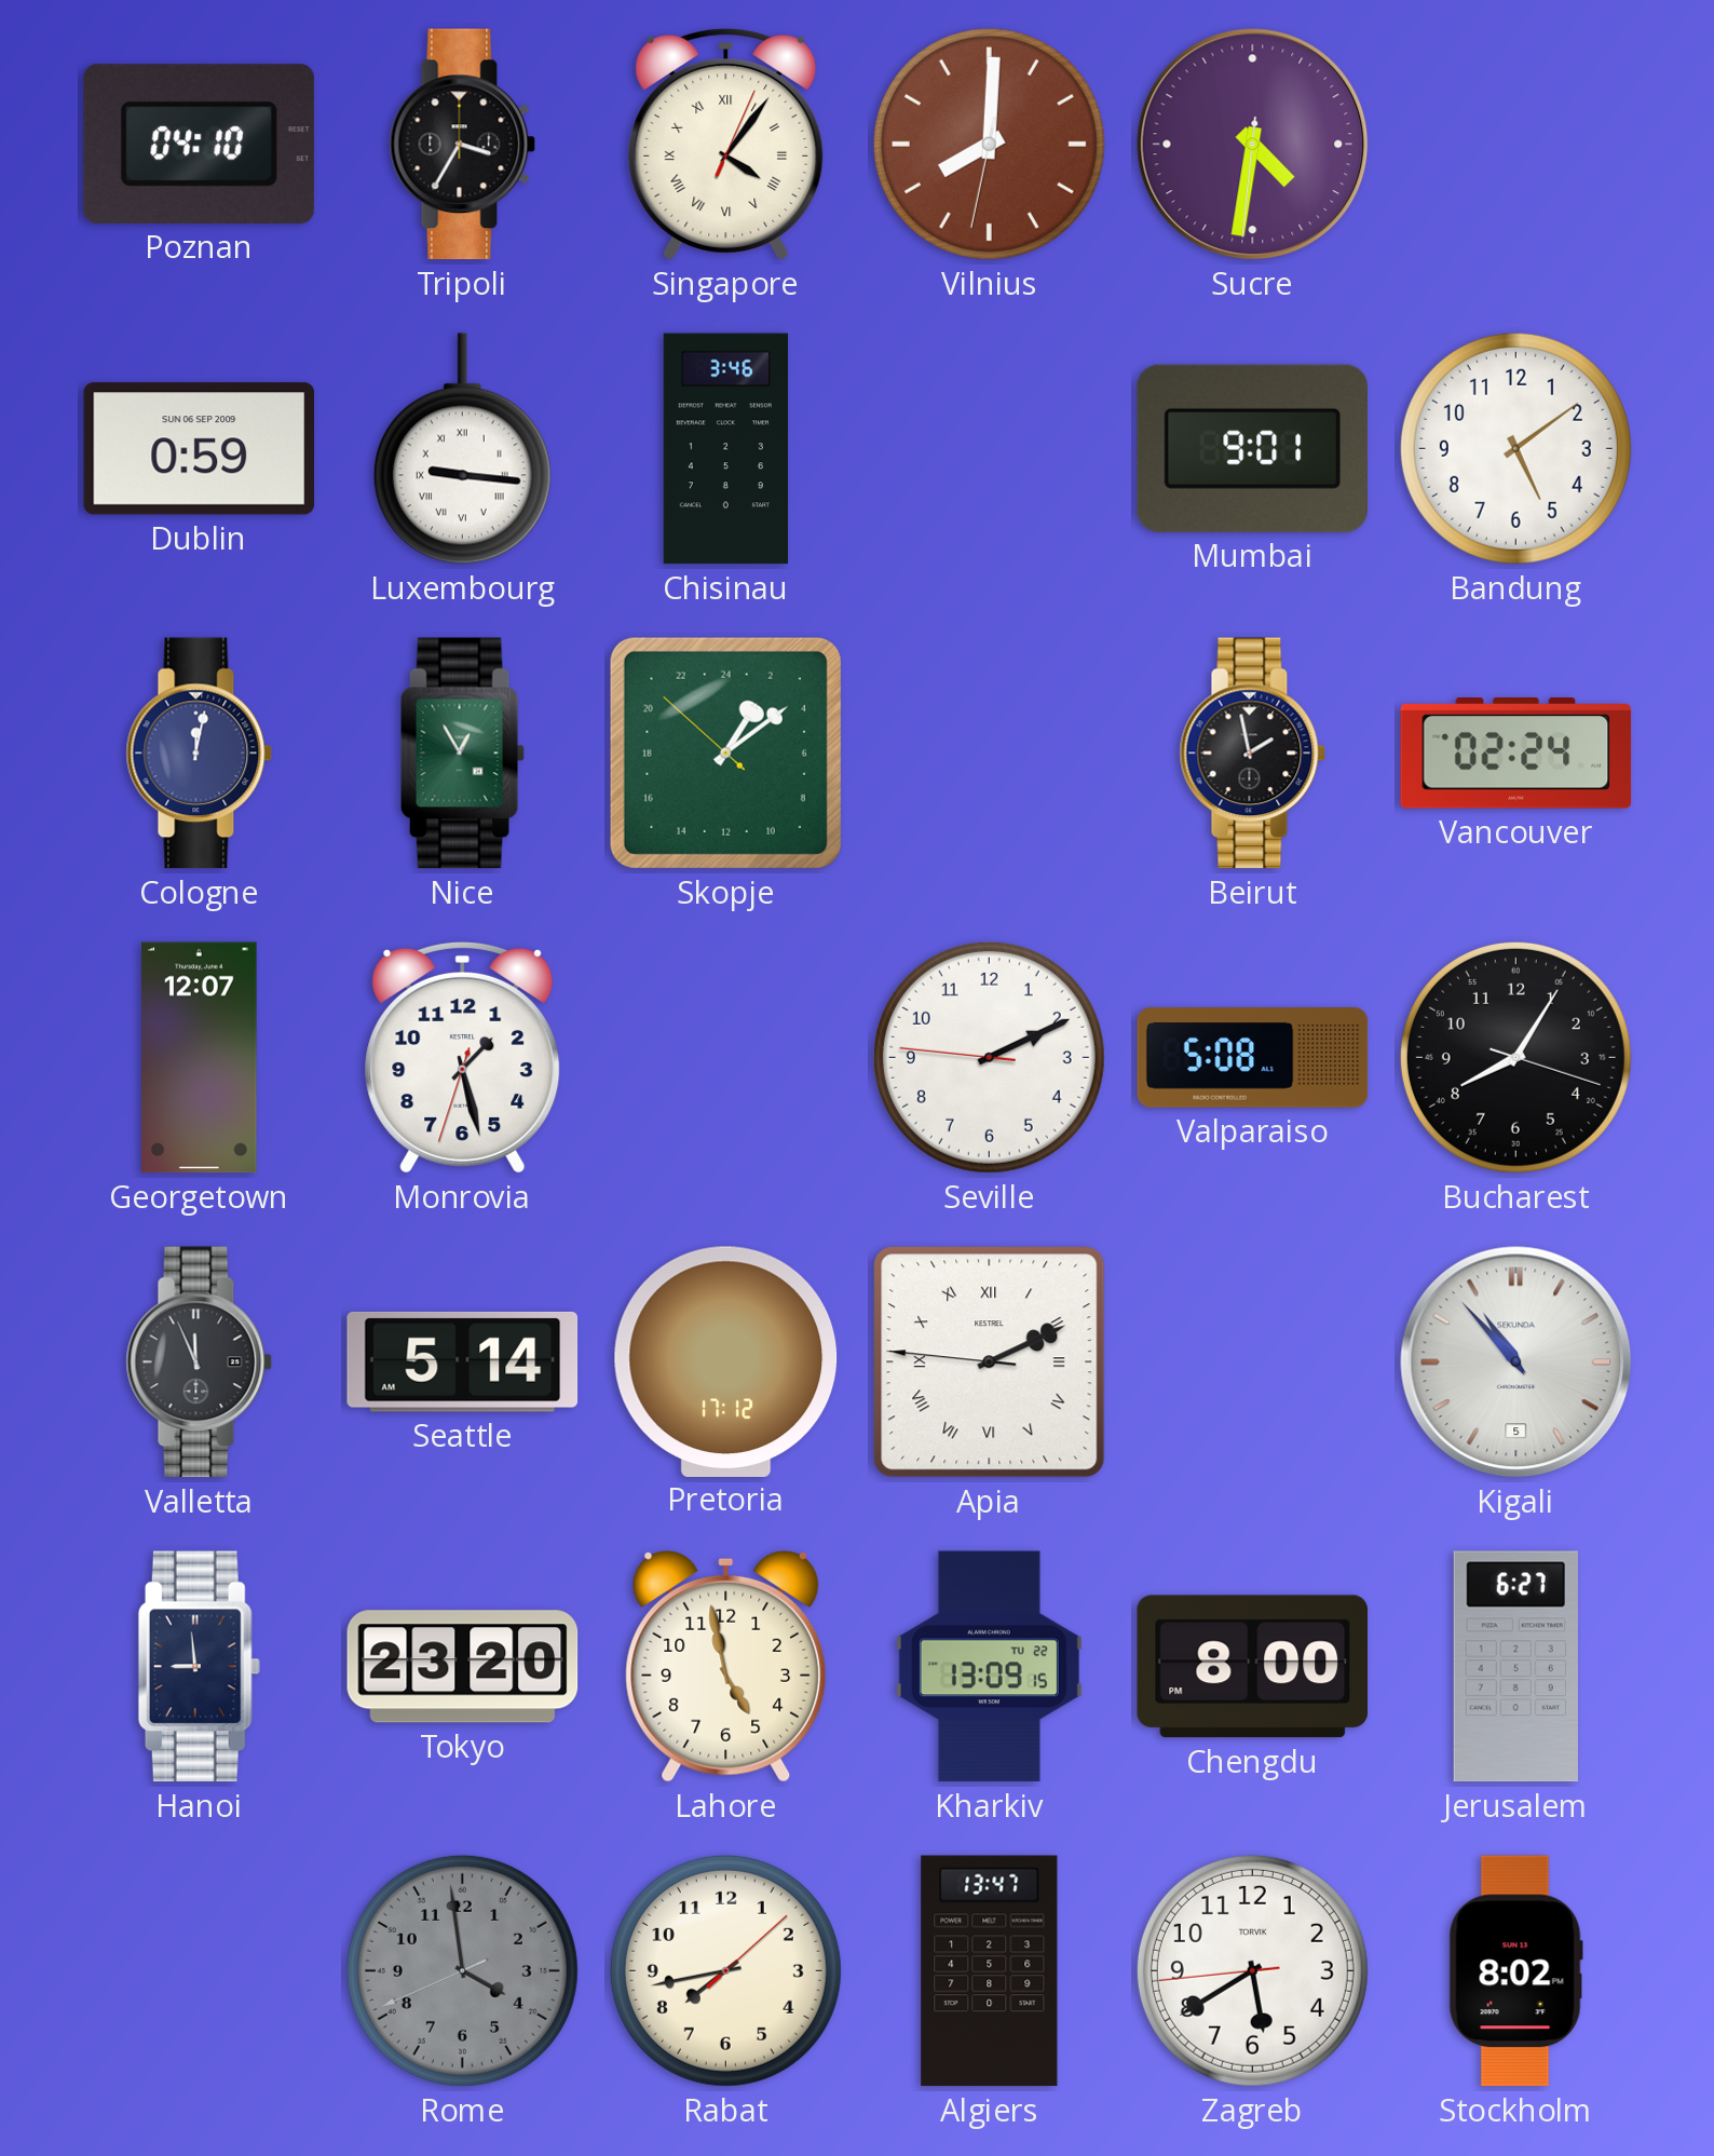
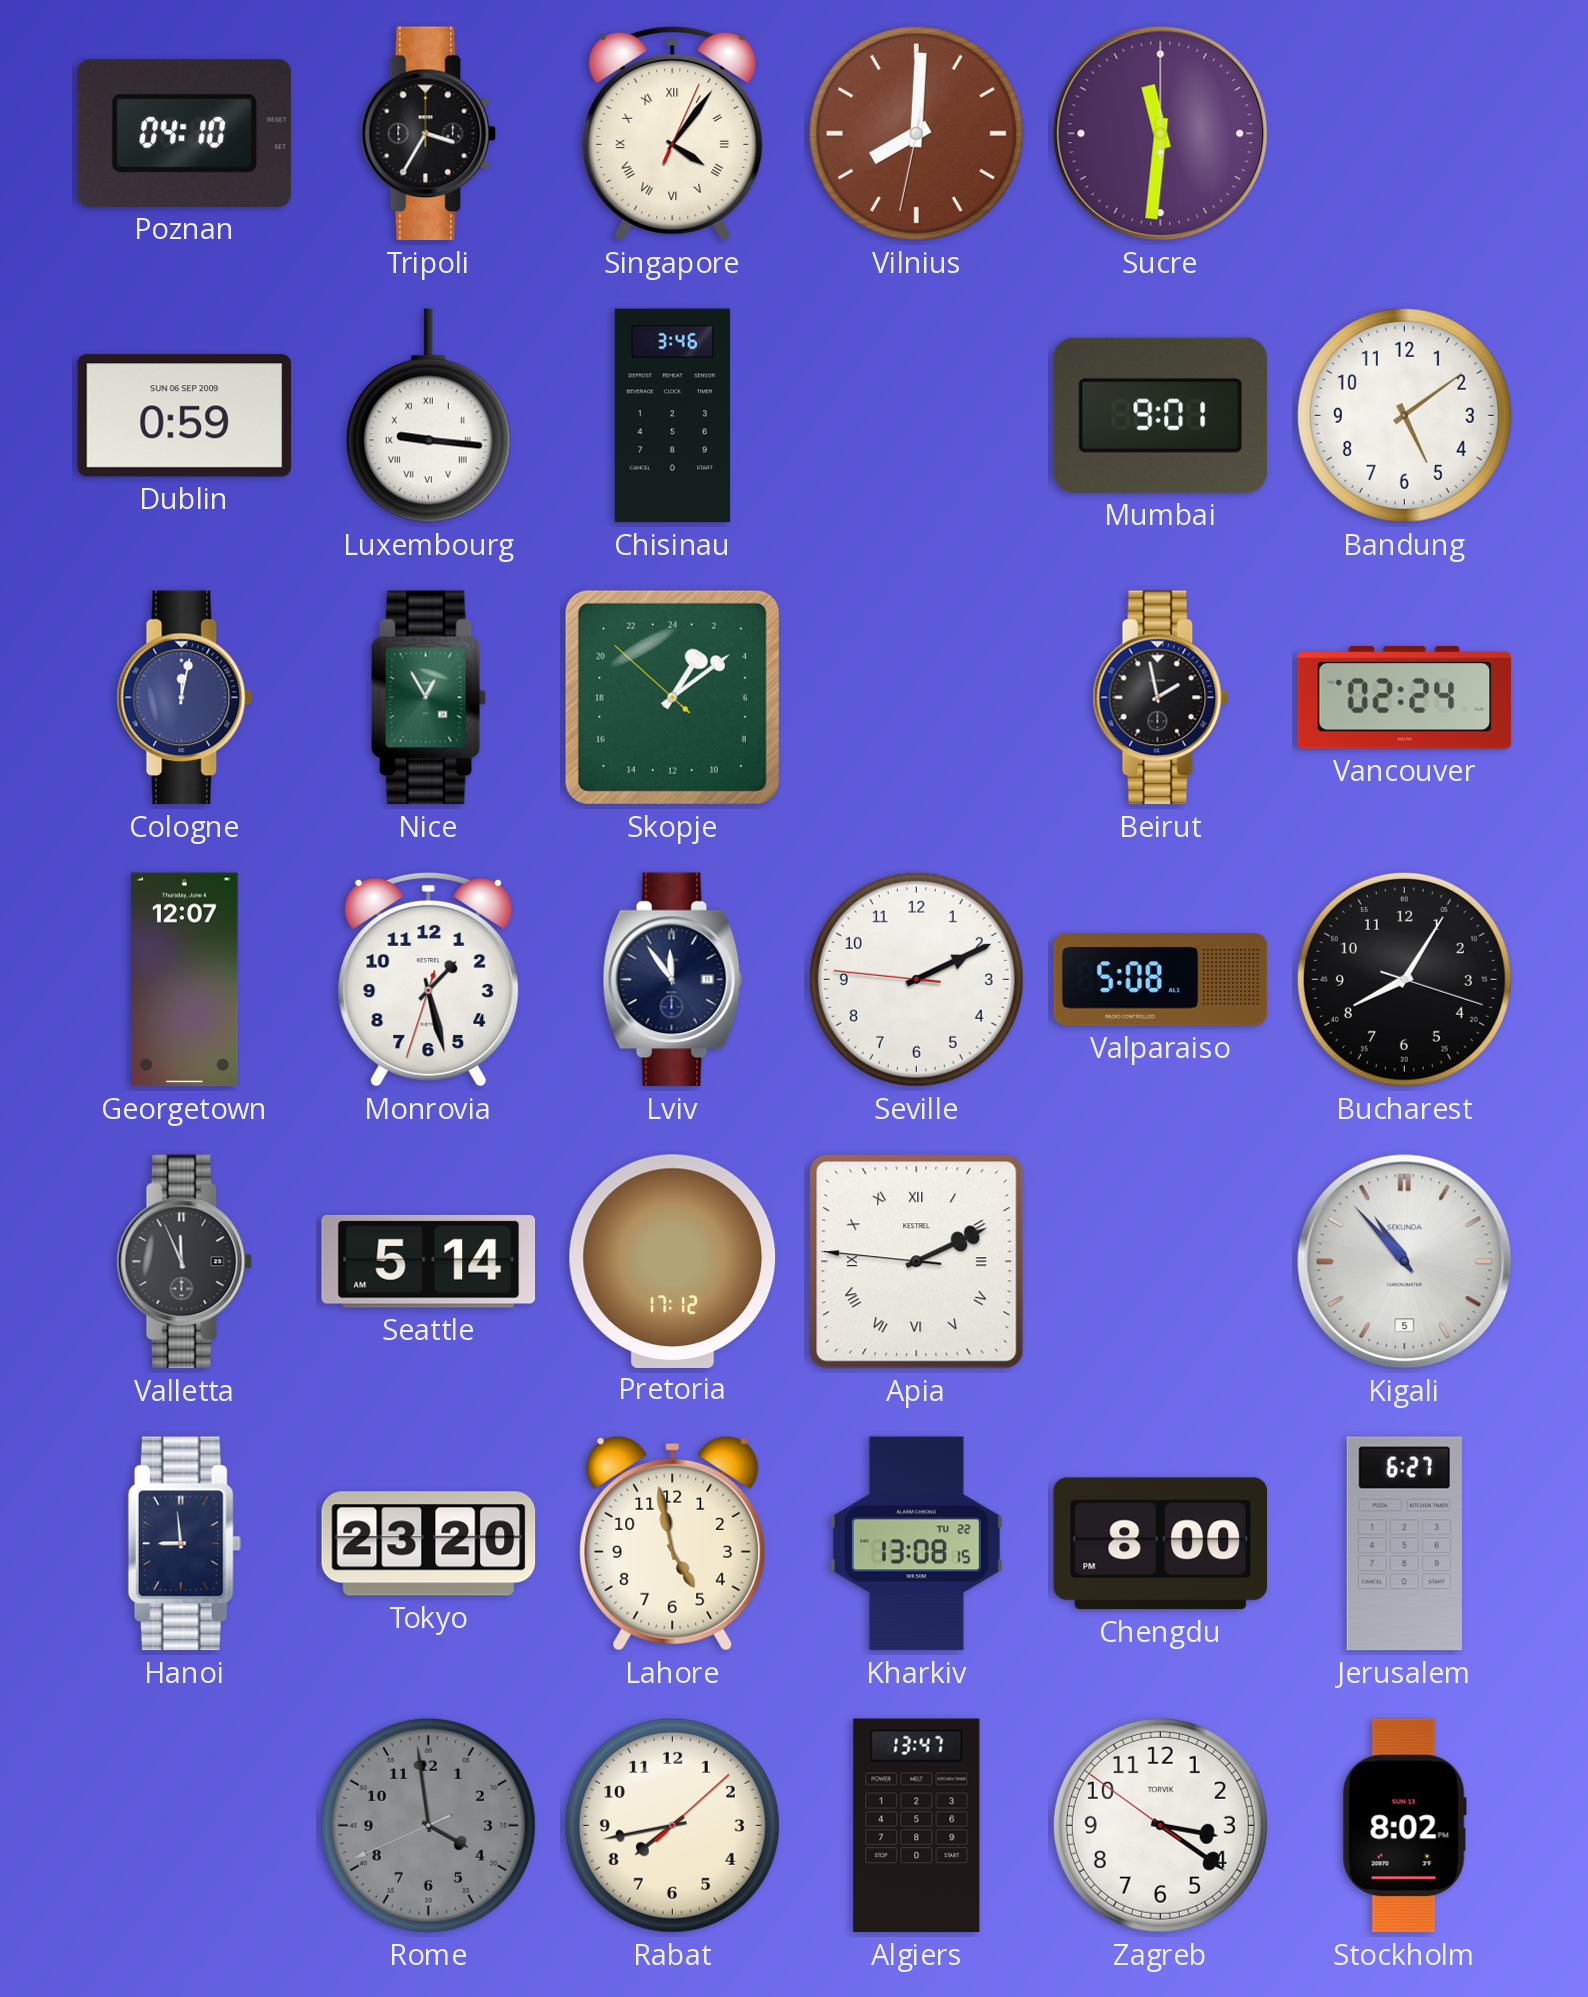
Sucre: 4:31 -> 11:31 (1161, 134)
Lviv: none -> 11:54 (673, 980)
Kharkiv: 13:09 -> 13:08 (916, 1544)
Zagreb: 5:39 -> 3:20 (1160, 1825)
